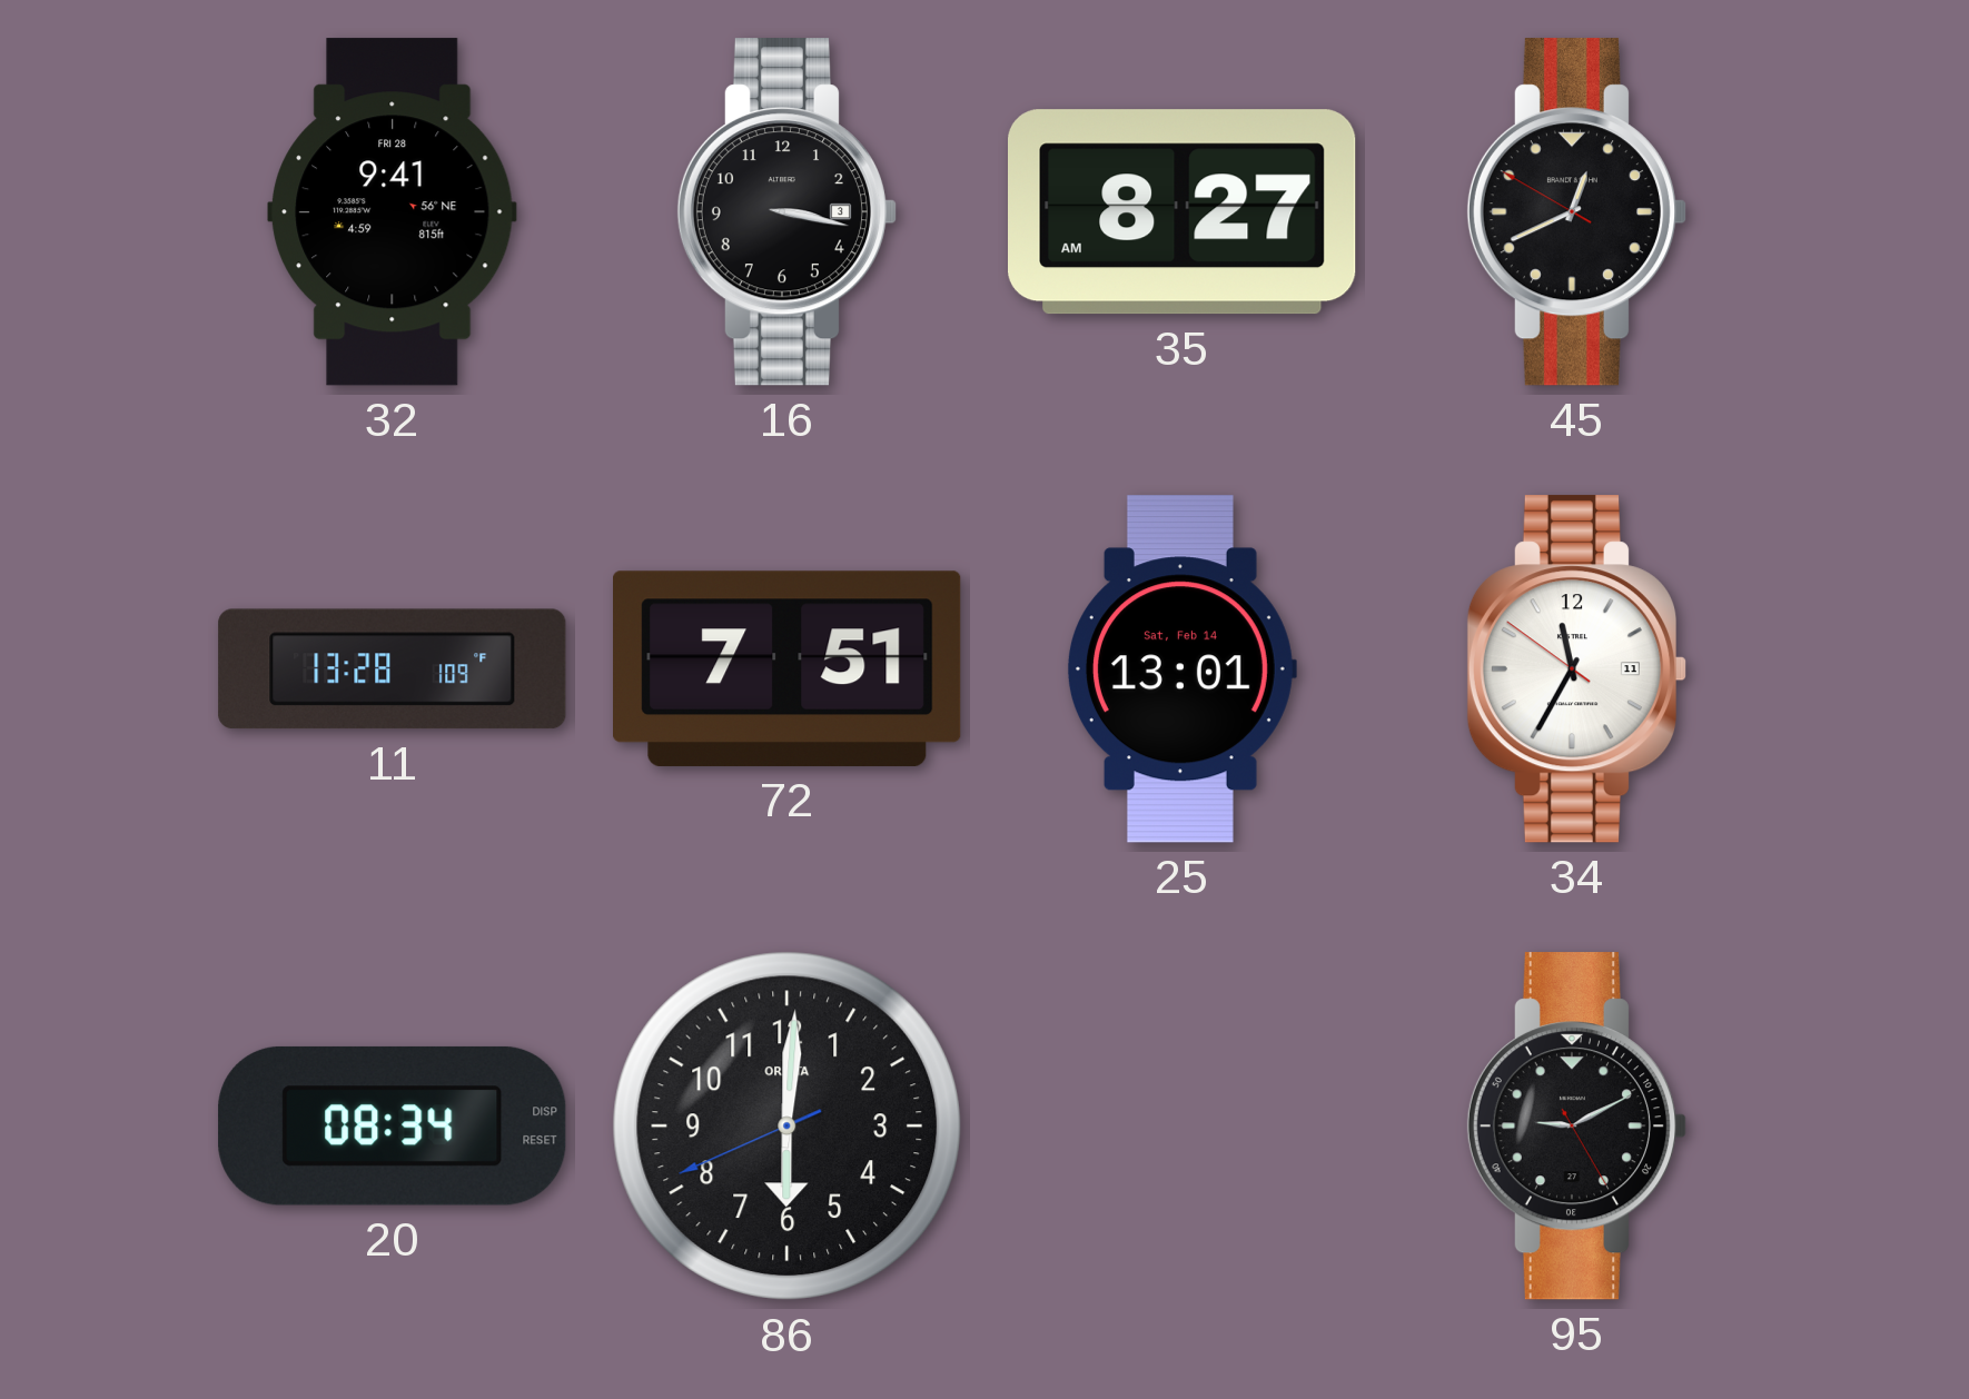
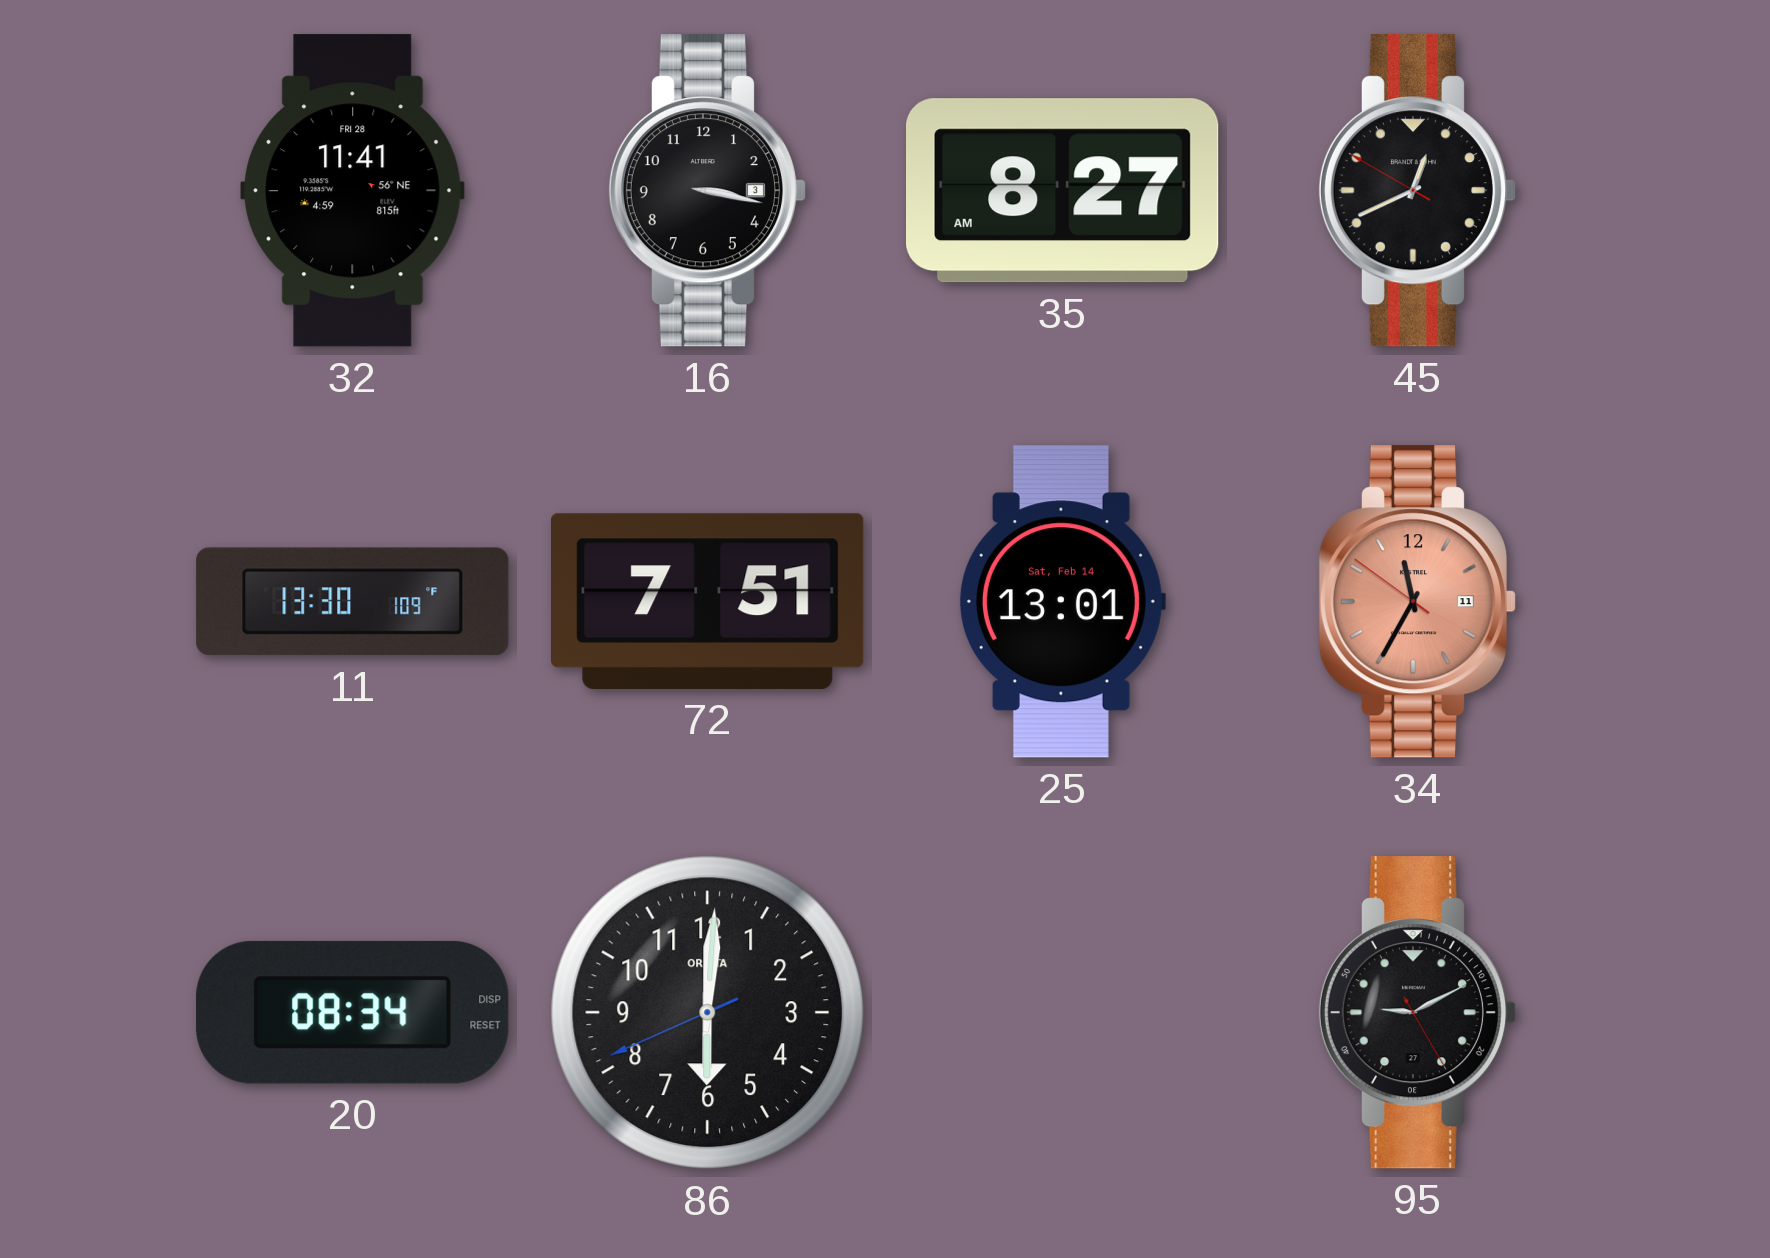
32: 9:41 -> 11:41 (353, 191)
11: 13:28 -> 13:30 (353, 602)
34 dial: white -> salmon (1417, 602)
